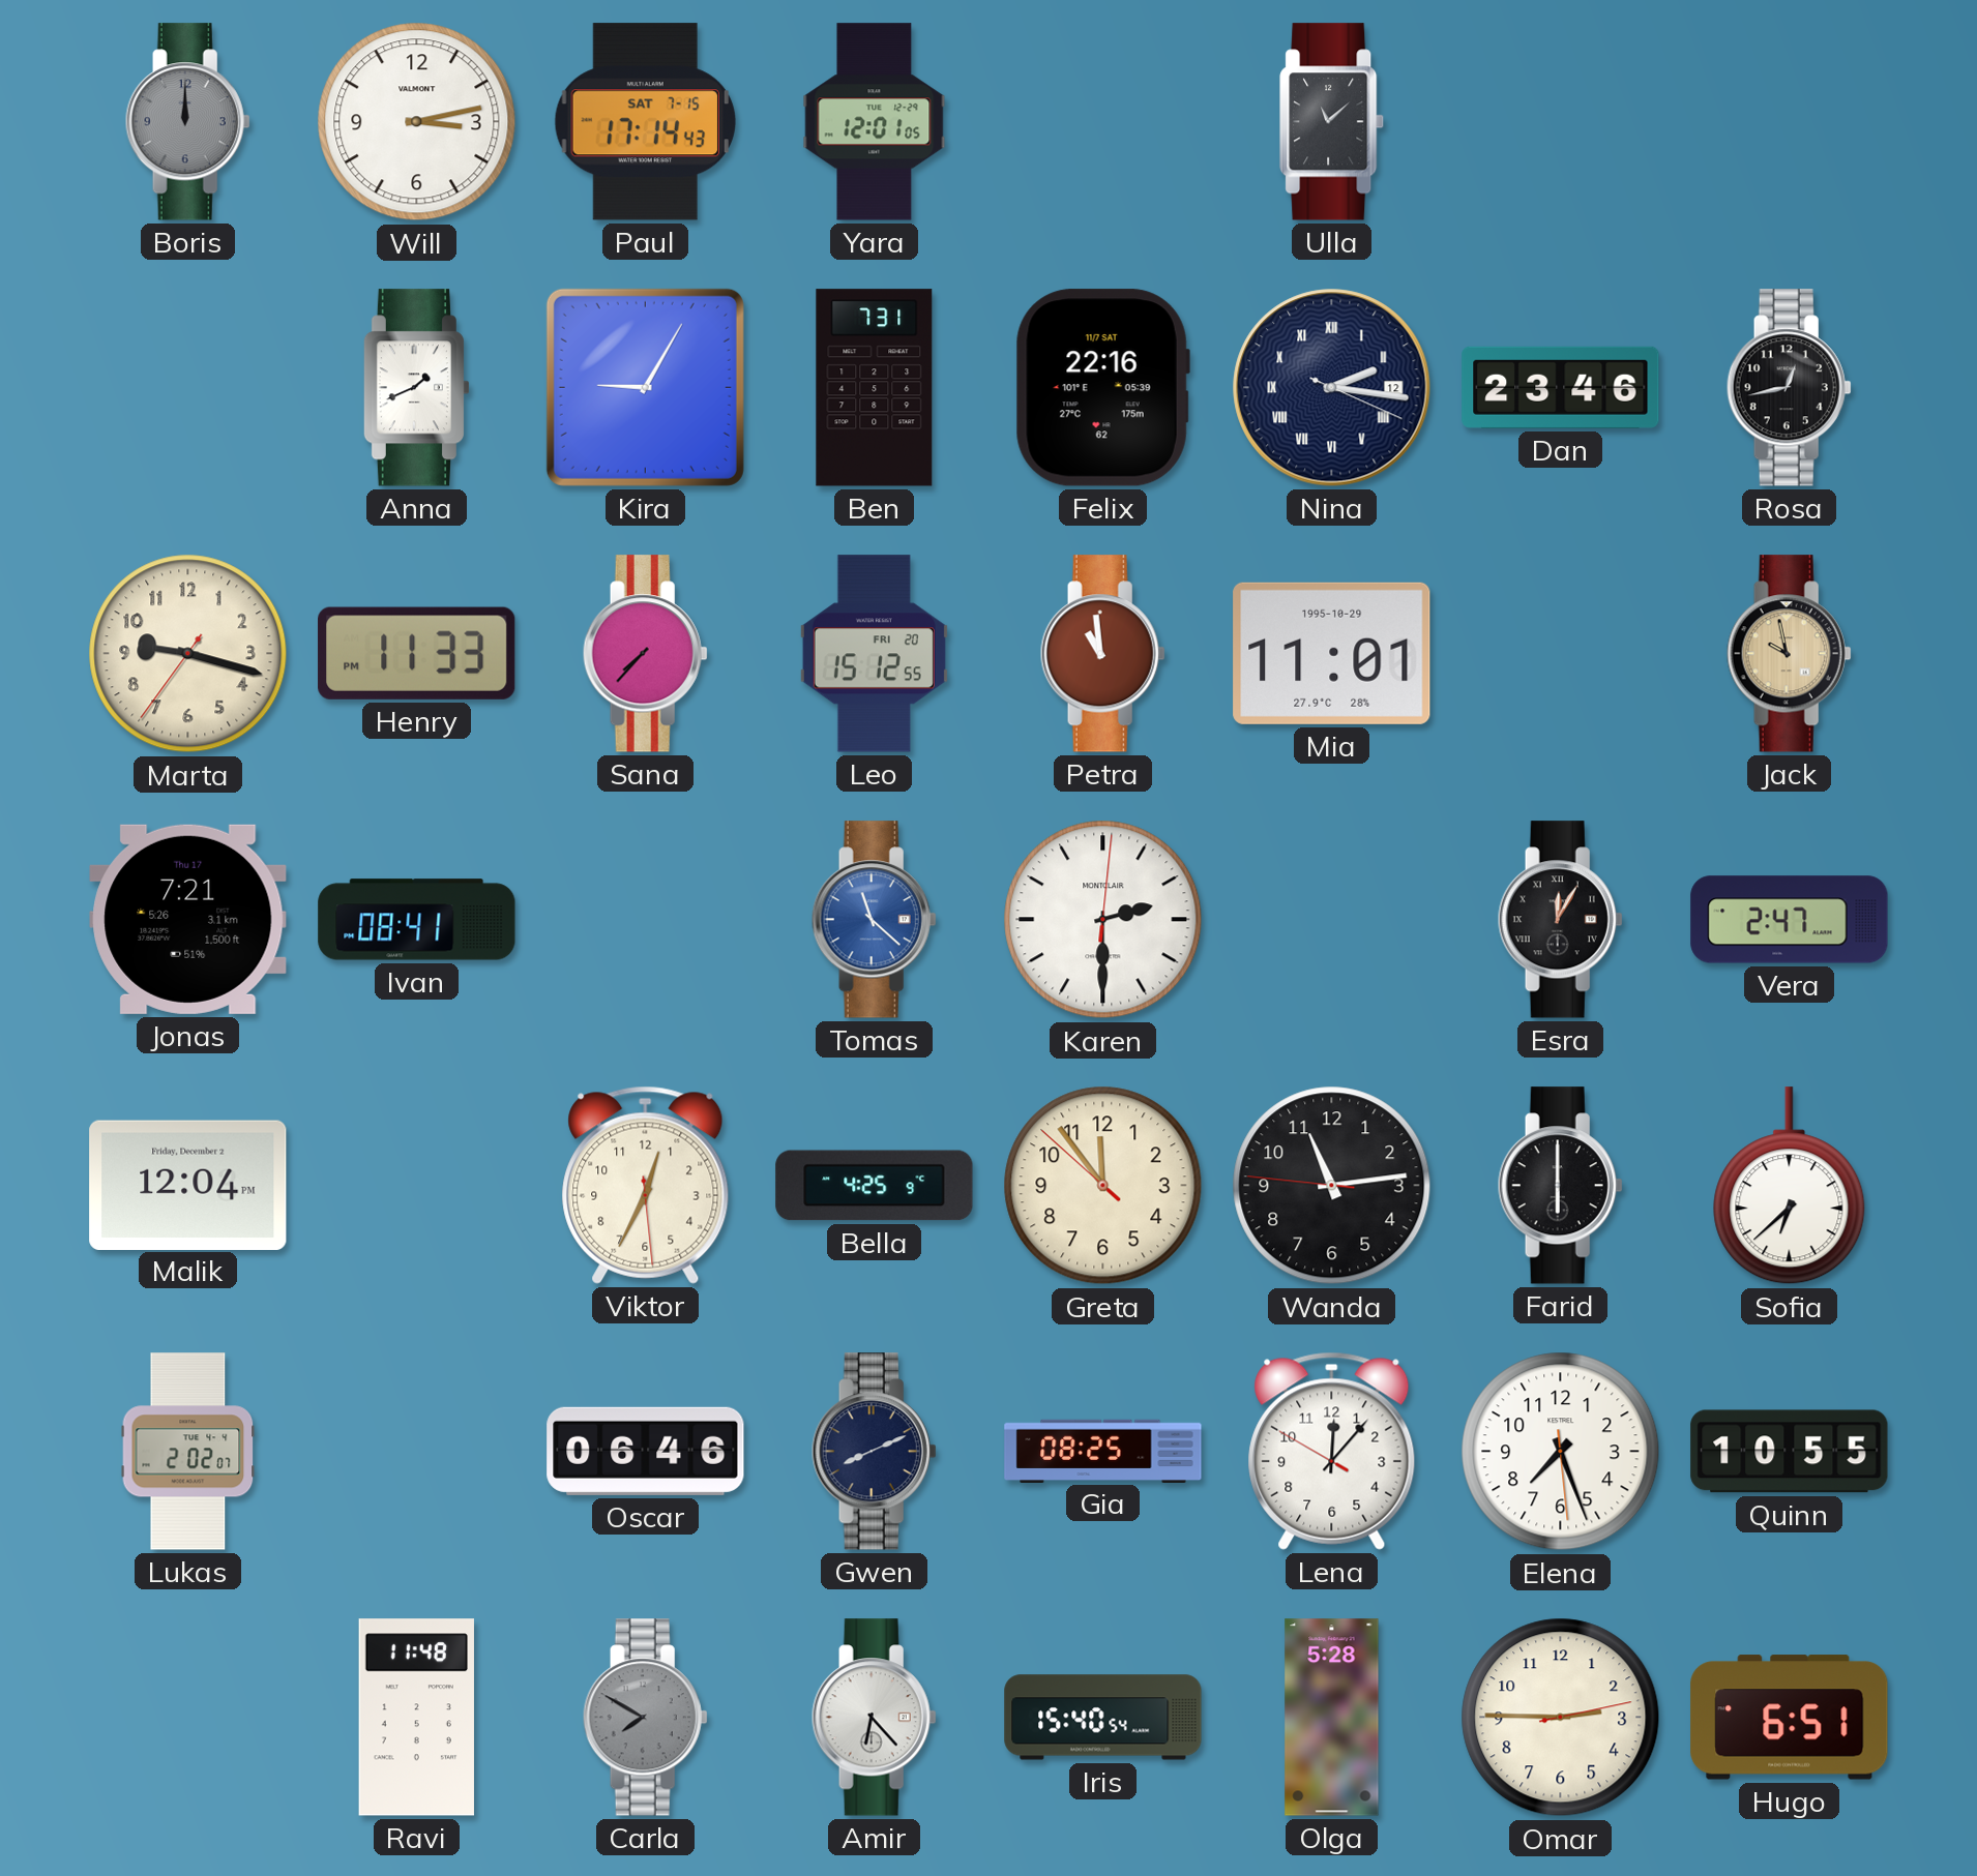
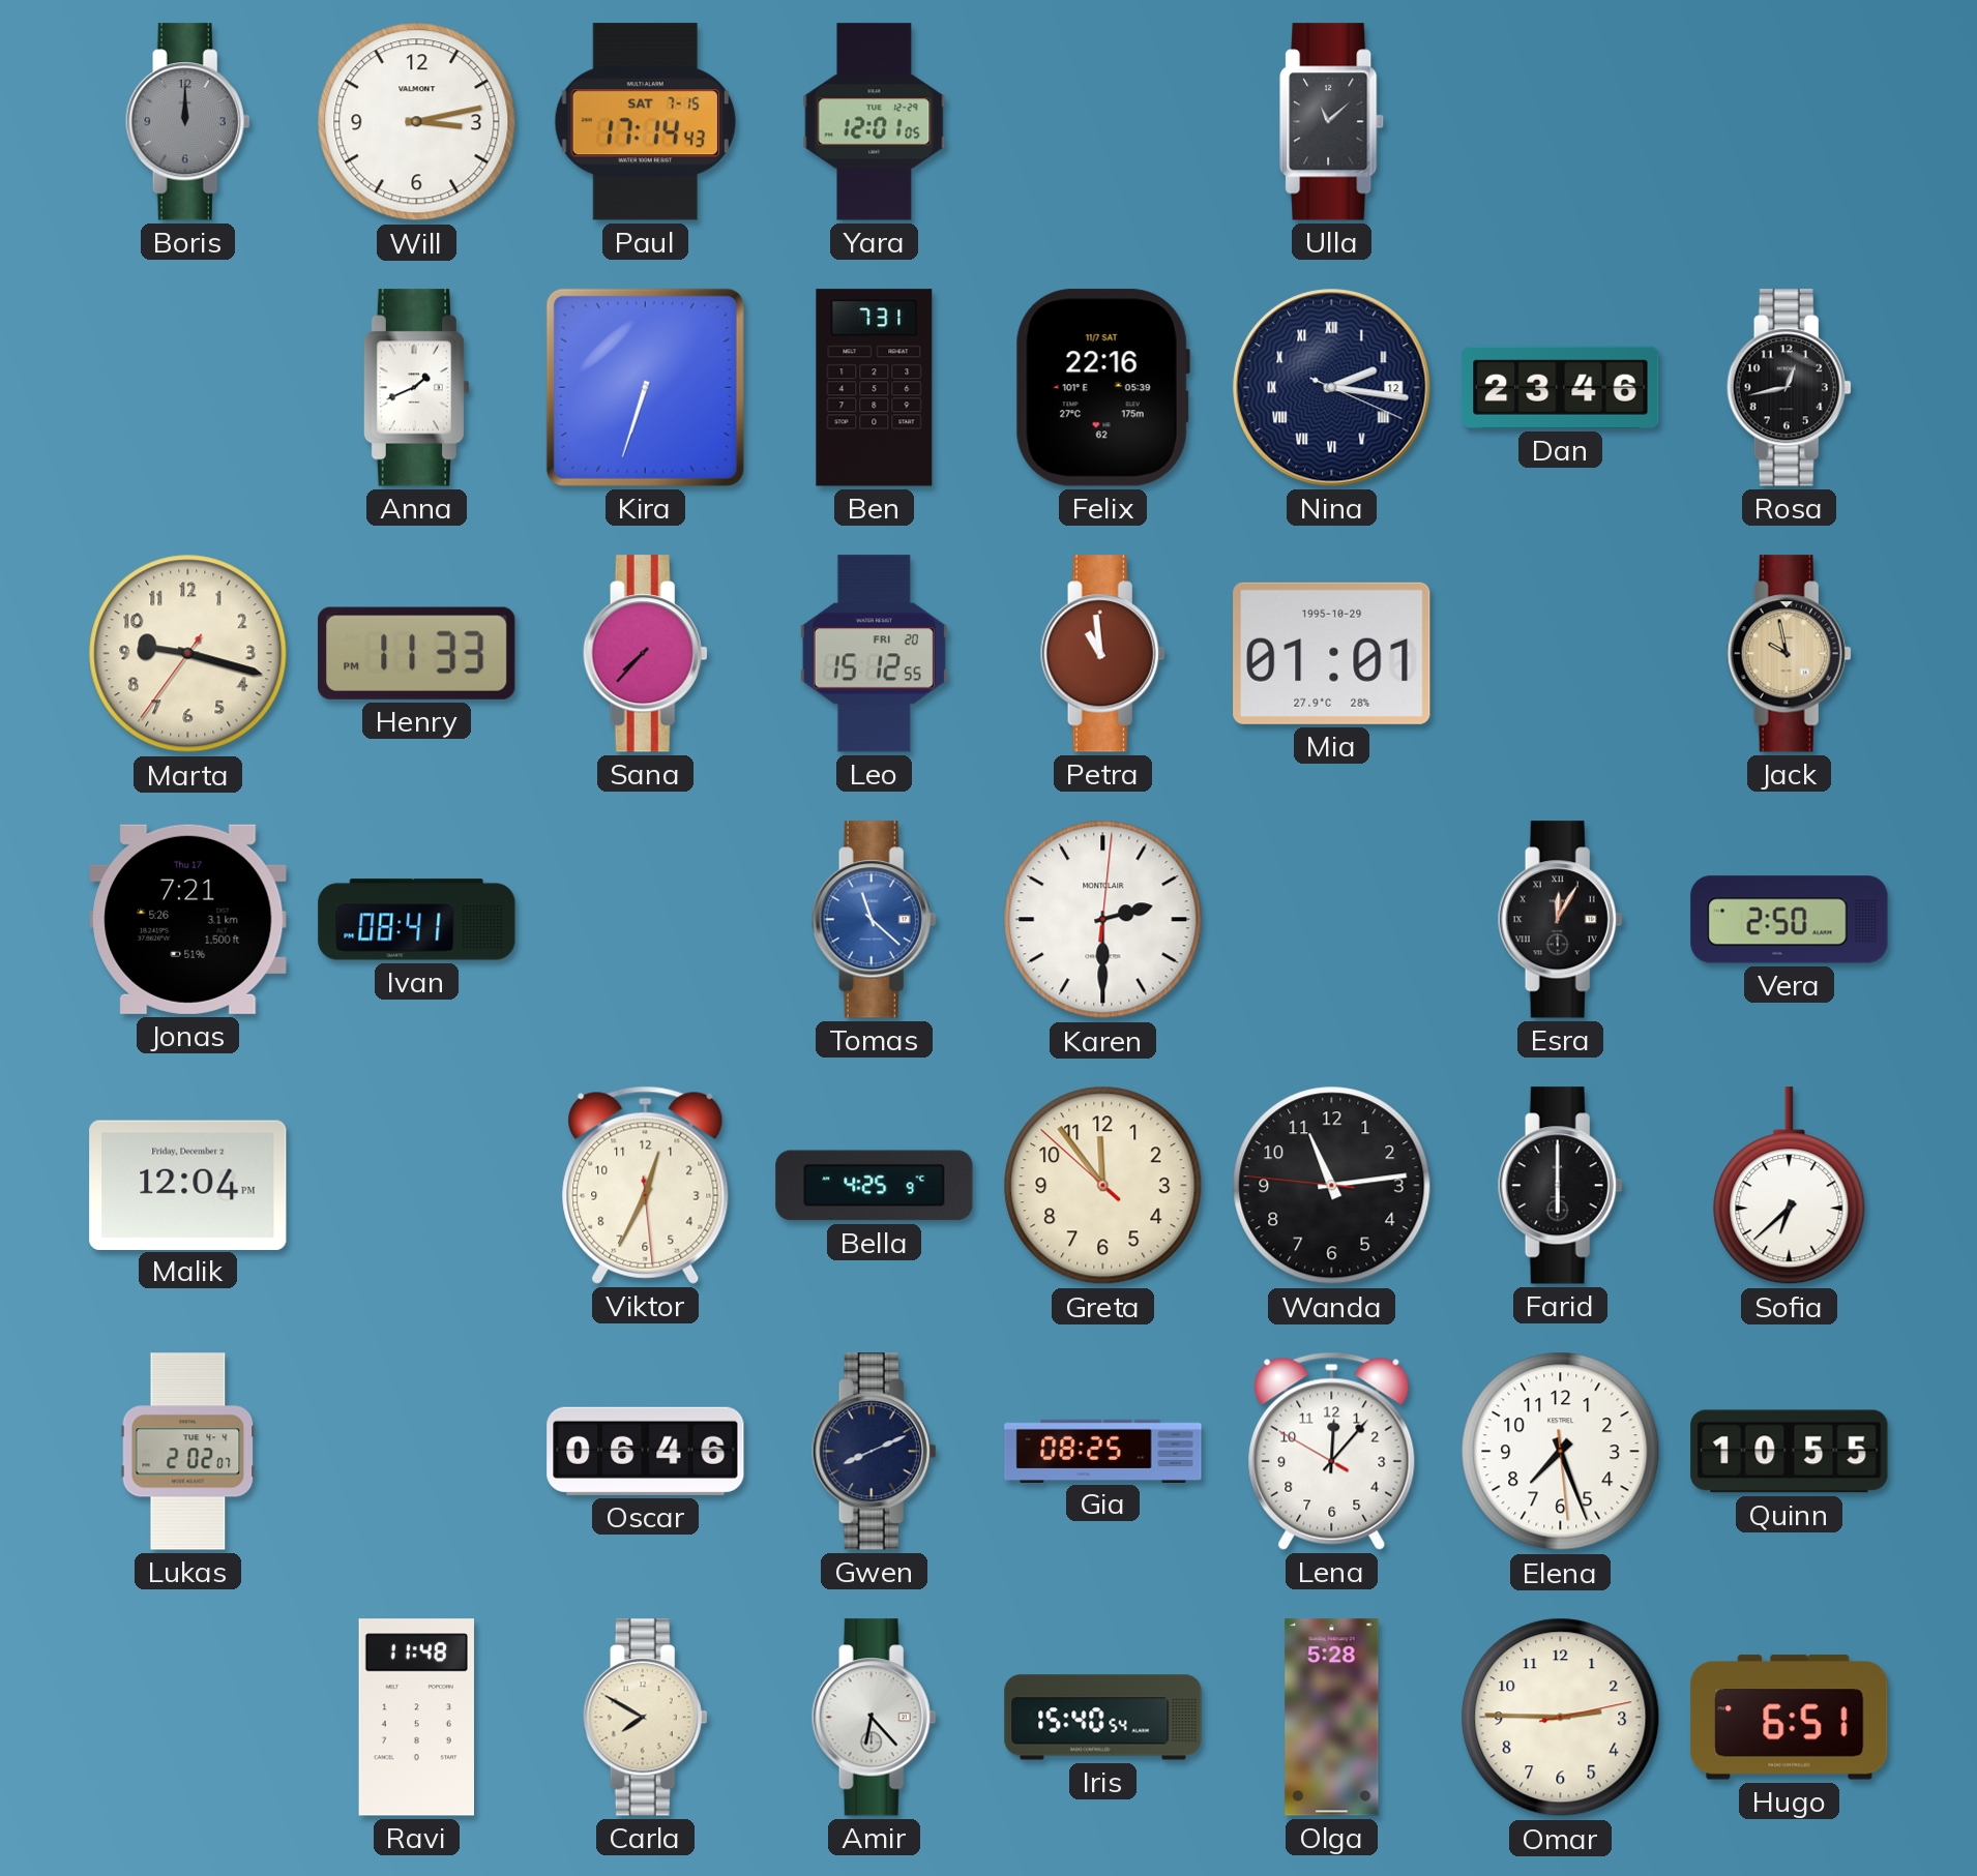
Kira: 9:05 -> 6:33 (645, 387)
Mia: 11:01 -> 01:01 (1332, 653)
Vera: 2:47 -> 2:50 (1790, 920)
Carla dial: grey -> cream (645, 1718)
